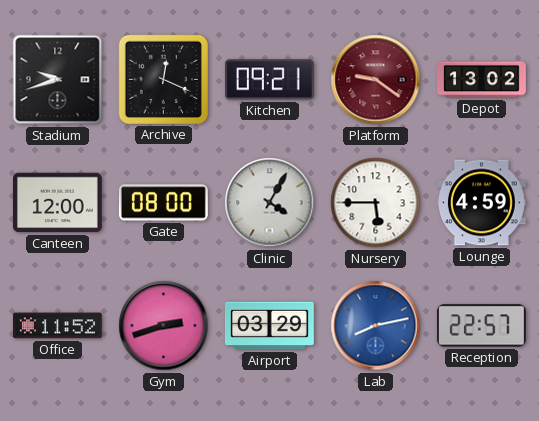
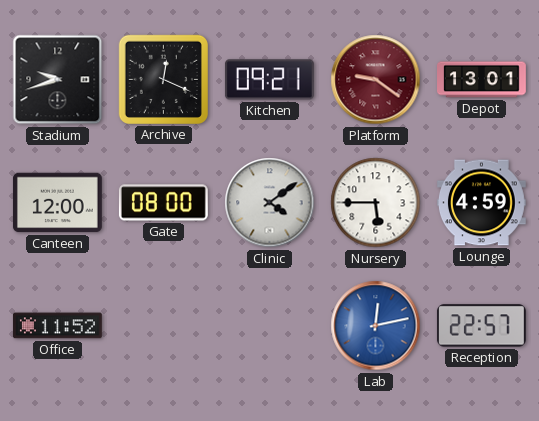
Depot: 13:02 -> 13:01 (482, 80)
Clinic: 4:05 -> 4:09 (270, 203)
Gym: 2:42 -> none (164, 326)
Airport: 03:29 -> none (269, 326)
Lab: 8:13 -> 12:13 (376, 326)
